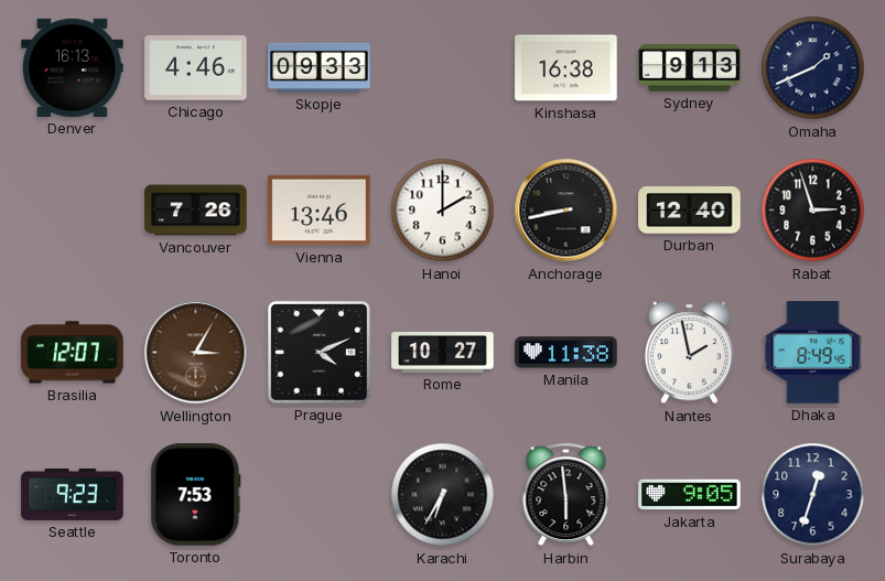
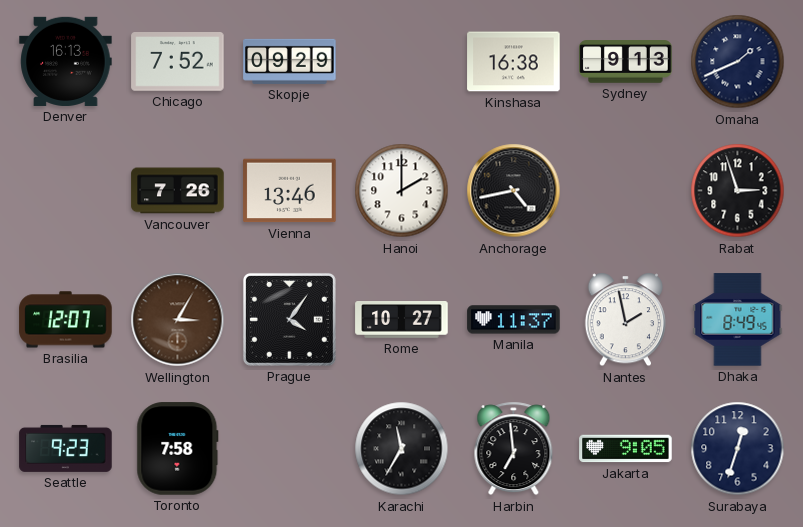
Chicago: 4:46 -> 7:52 (178, 62)
Skopje: 09:33 -> 09:29 (290, 61)
Anchorage: 8:43 -> 4:43 (514, 191)
Durban: 12:40 -> none (690, 211)
Prague: 4:11 -> 4:06 (289, 319)
Manila: 11:38 -> 11:37 (514, 320)
Toronto: 7:53 -> 7:58 (178, 449)
Karachi: 6:35 -> 11:35 (402, 449)
Harbin: 5:59 -> 6:59 (514, 449)
